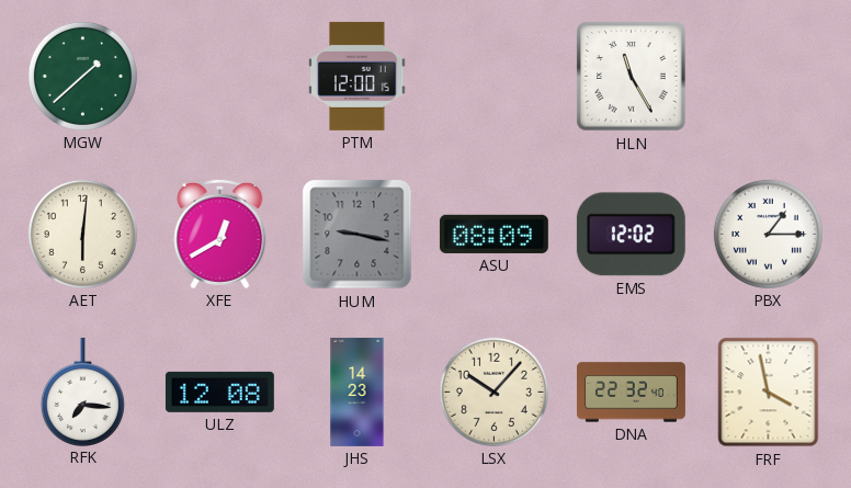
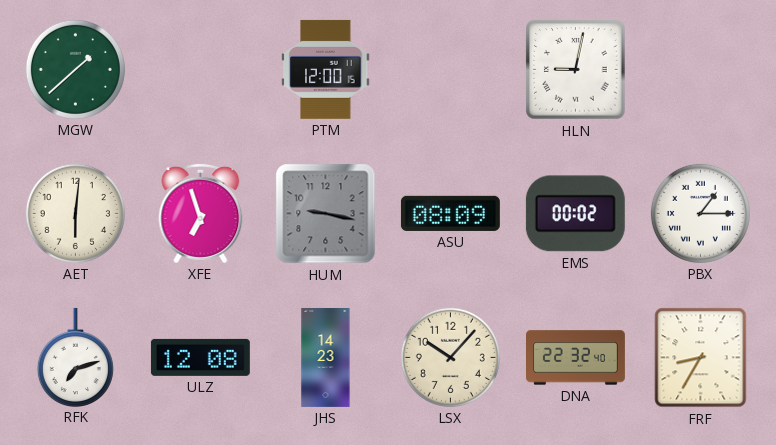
HLN: 11:25 -> 9:02 (576, 70)
XFE: 12:40 -> 6:57 (201, 213)
EMS: 12:02 -> 00:02 (575, 214)
RFK: 7:16 -> 7:12 (75, 357)
FRF: 3:58 -> 8:35 (701, 358)
